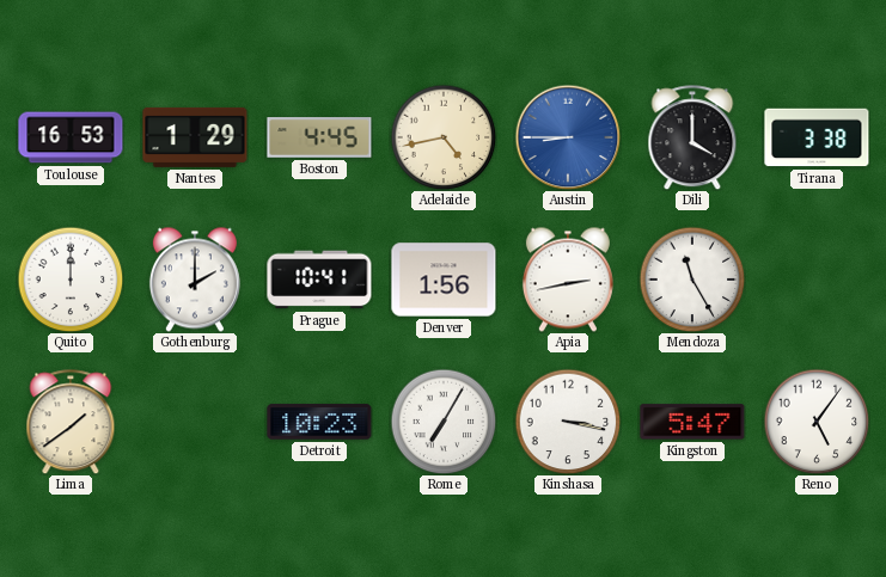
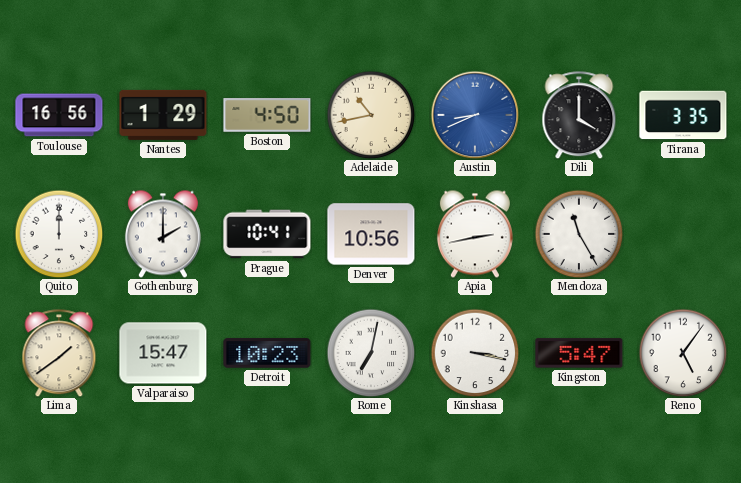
Toulouse: 16:53 -> 16:56 (59, 115)
Boston: 4:45 -> 4:50 (267, 115)
Adelaide: 4:43 -> 10:43 (371, 115)
Austin: 8:45 -> 8:41 (475, 115)
Tirana: 3:38 -> 3:35 (683, 115)
Denver: 1:56 -> 10:56 (371, 234)
Valparaiso: none -> 15:47 (163, 353)
Rome: 7:05 -> 7:02 (371, 353)
